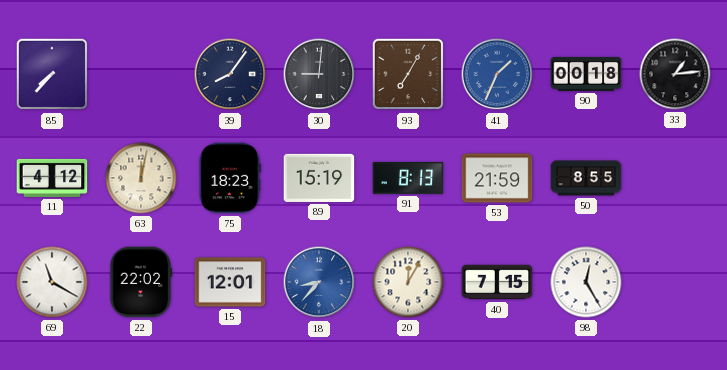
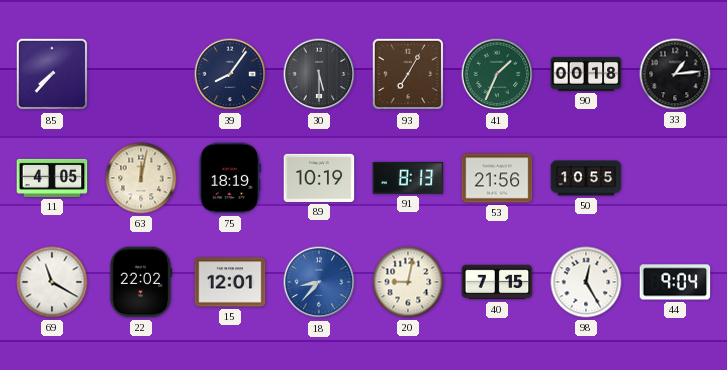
30: 9:01 -> 5:30 (319, 74)
41 dial: blue -> green (497, 74)
11: 4:12 -> 4:05 (52, 178)
75: 18:23 -> 18:19 (230, 178)
89: 15:19 -> 10:19 (319, 178)
53: 21:59 -> 21:56 (497, 178)
50: 8:55 -> 10:55 (586, 178)
20: 12:05 -> 9:02 (408, 282)
44: none -> 9:04 (675, 282)
